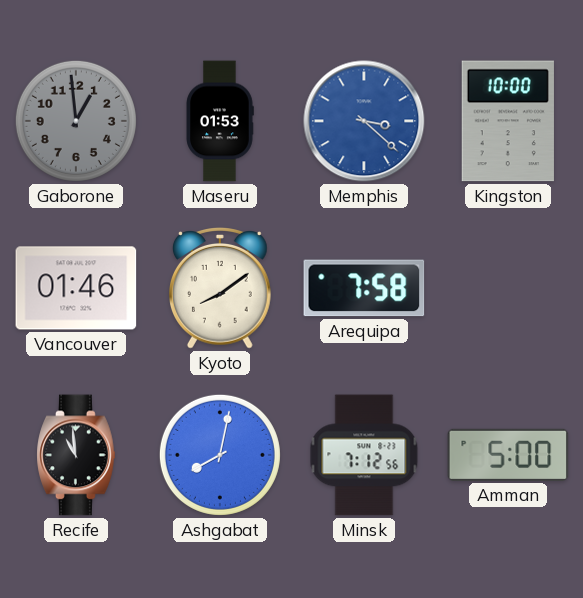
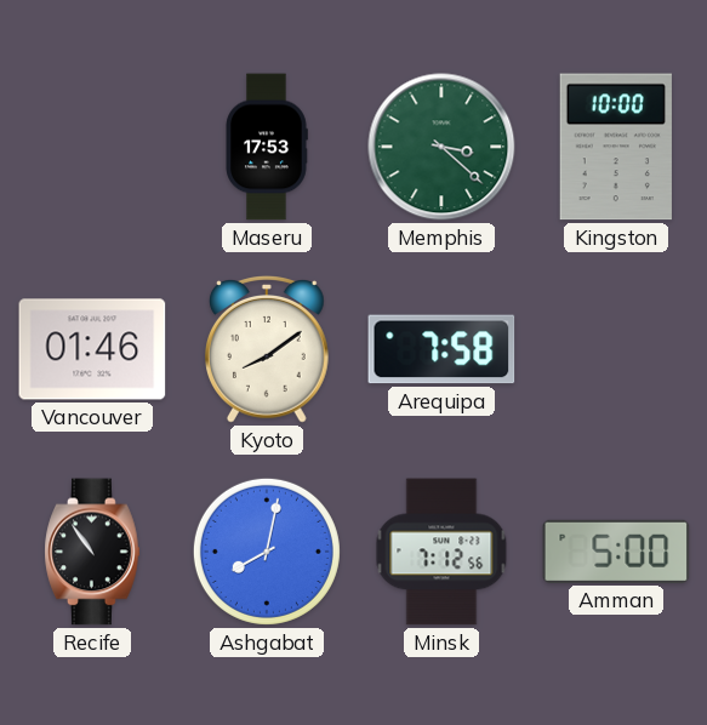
Gaborone: 12:59 -> none (76, 121)
Maseru: 01:53 -> 17:53 (267, 147)
Memphis dial: blue -> green (441, 147)
Recife: 10:59 -> 10:54 (92, 552)
